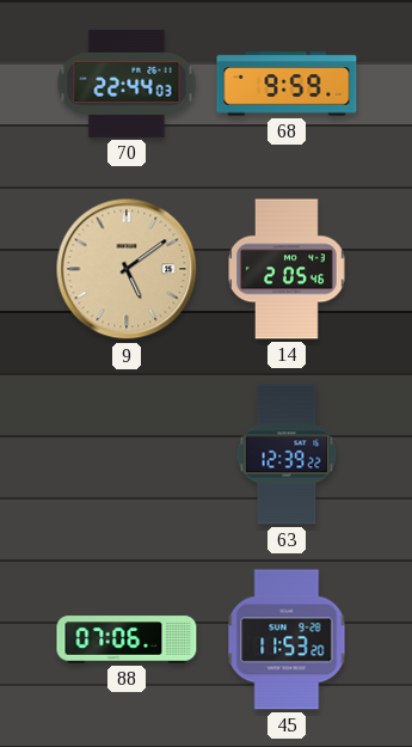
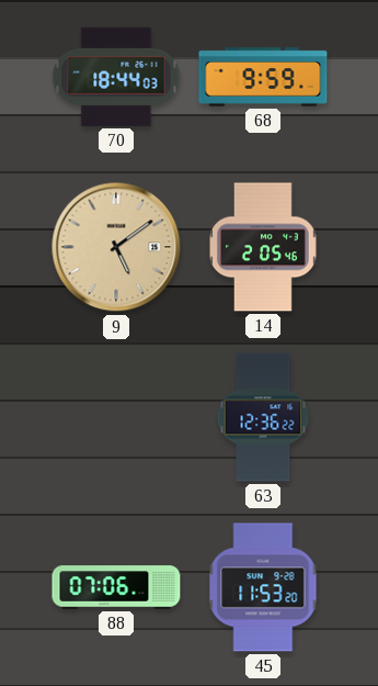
70: 22:44 -> 18:44 (116, 77)
63: 12:39 -> 12:36 (263, 417)
